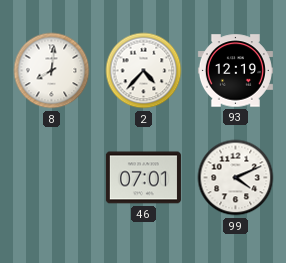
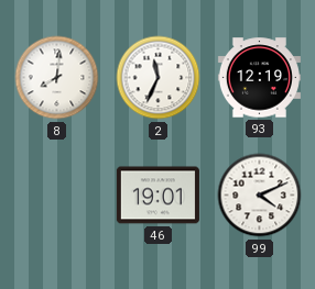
2: 4:37 -> 11:34 (159, 78)
46: 07:01 -> 19:01 (157, 196)
